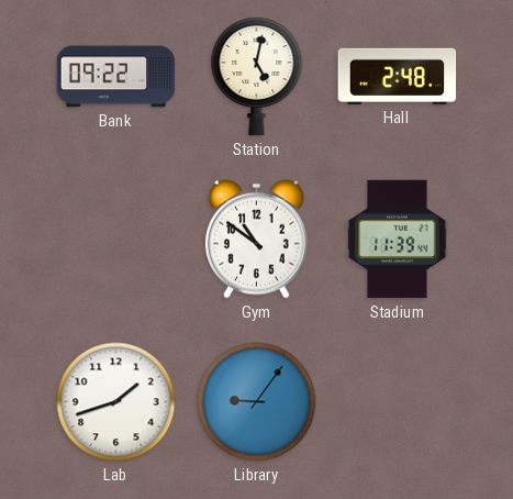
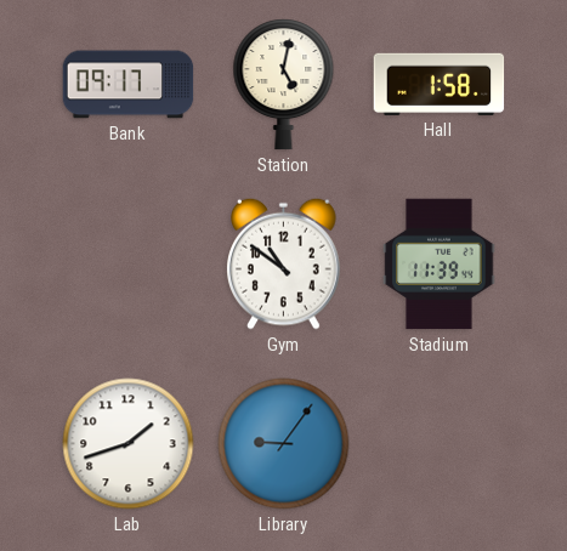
Bank: 09:22 -> 09:17 (129, 85)
Hall: 2:48 -> 1:58 (440, 84)
